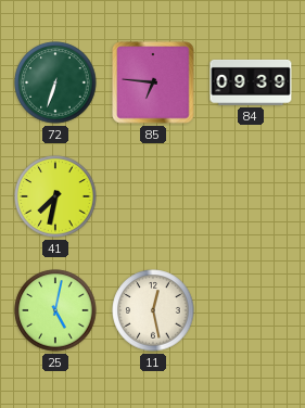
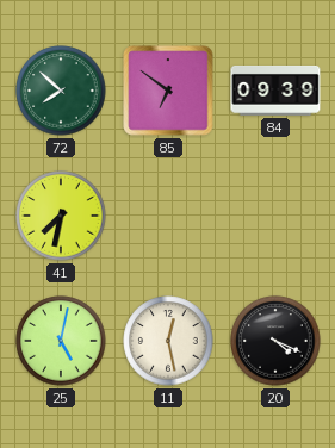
72: 6:33 -> 7:52 (61, 91)
85: 6:46 -> 6:51 (168, 91)
20: none -> 4:19 (275, 341)
